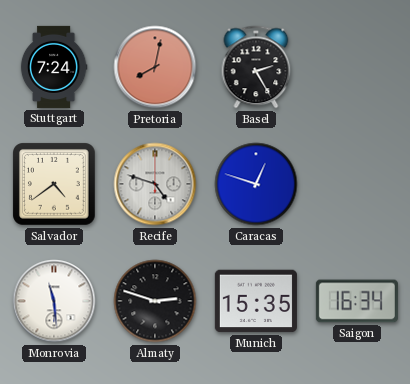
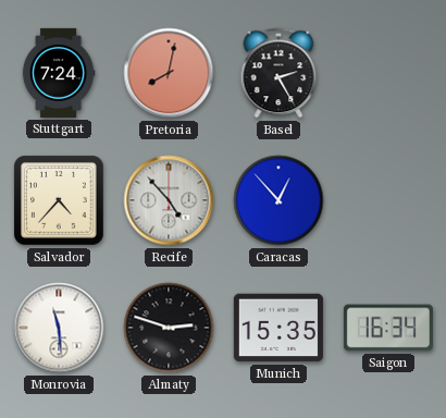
Salvador: 4:39 -> 4:37 (60, 201)
Recife: 4:48 -> 4:53 (169, 200)
Caracas: 12:48 -> 12:53 (278, 200)
